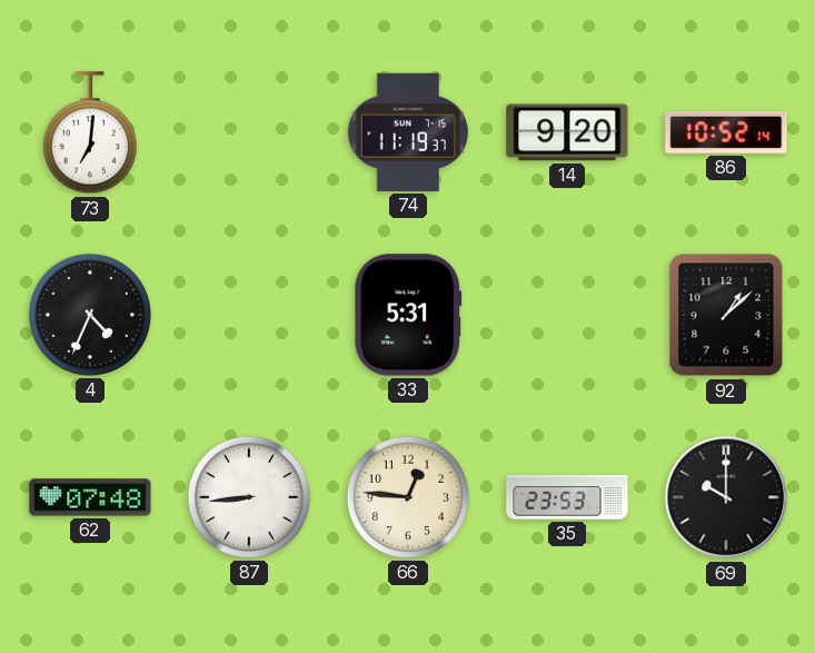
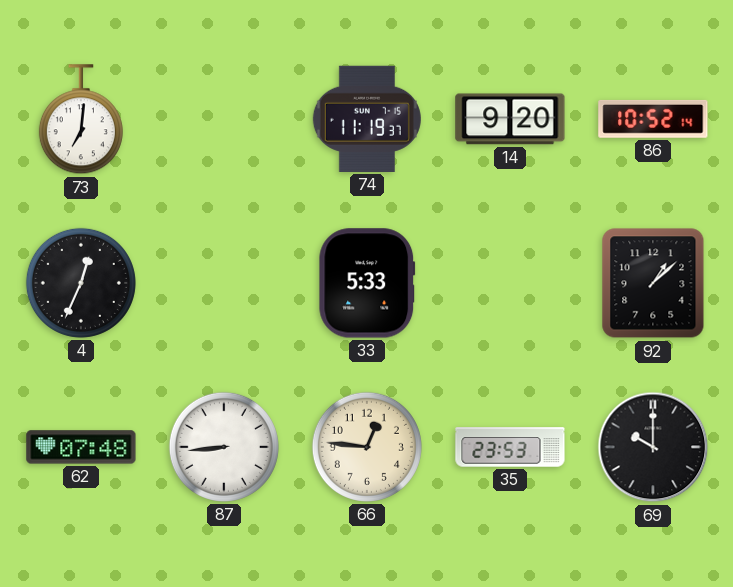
4: 4:34 -> 12:34 (81, 283)
33: 5:31 -> 5:33 (367, 283)
